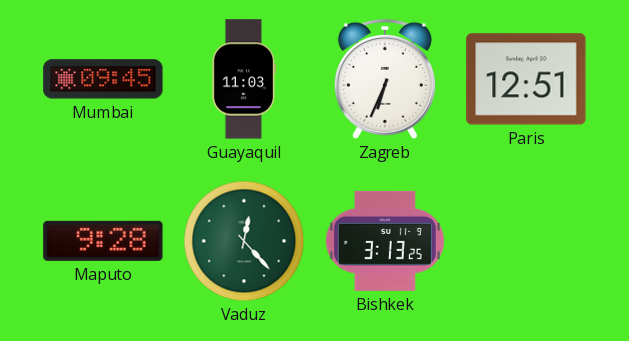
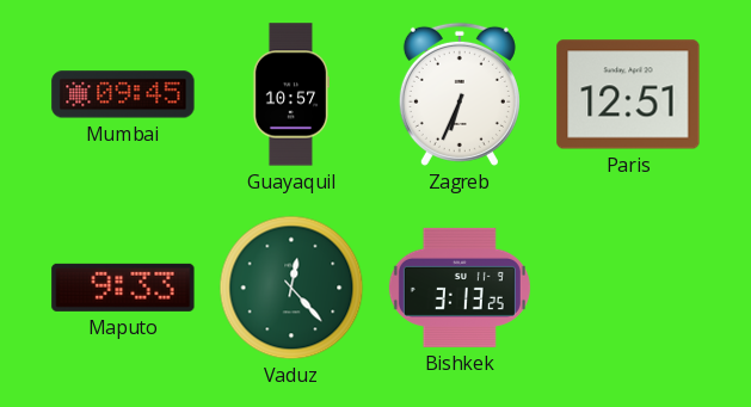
Guayaquil: 11:03 -> 10:57 (290, 94)
Maputo: 9:28 -> 9:33 (123, 288)
